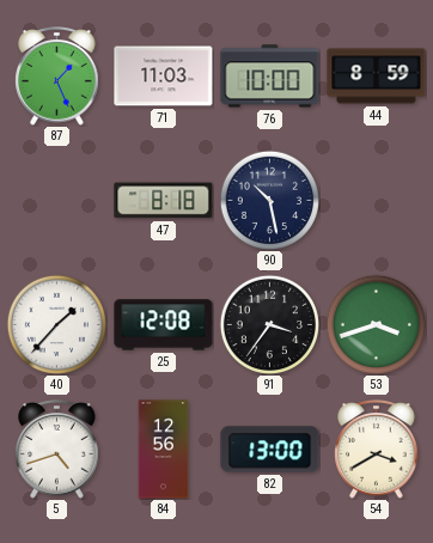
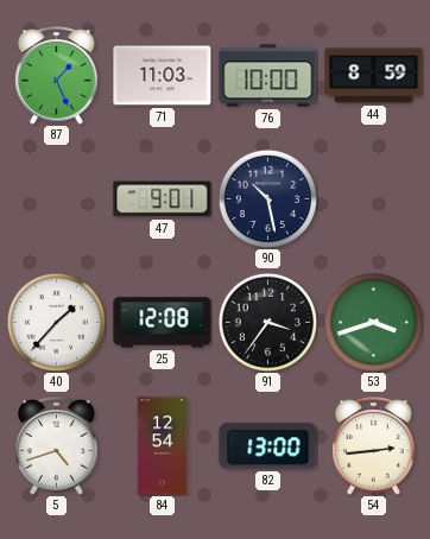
47: 8:18 -> 9:01 (163, 199)
84: 12:56 -> 12:54 (163, 446)
54: 3:40 -> 2:44 (374, 446)
